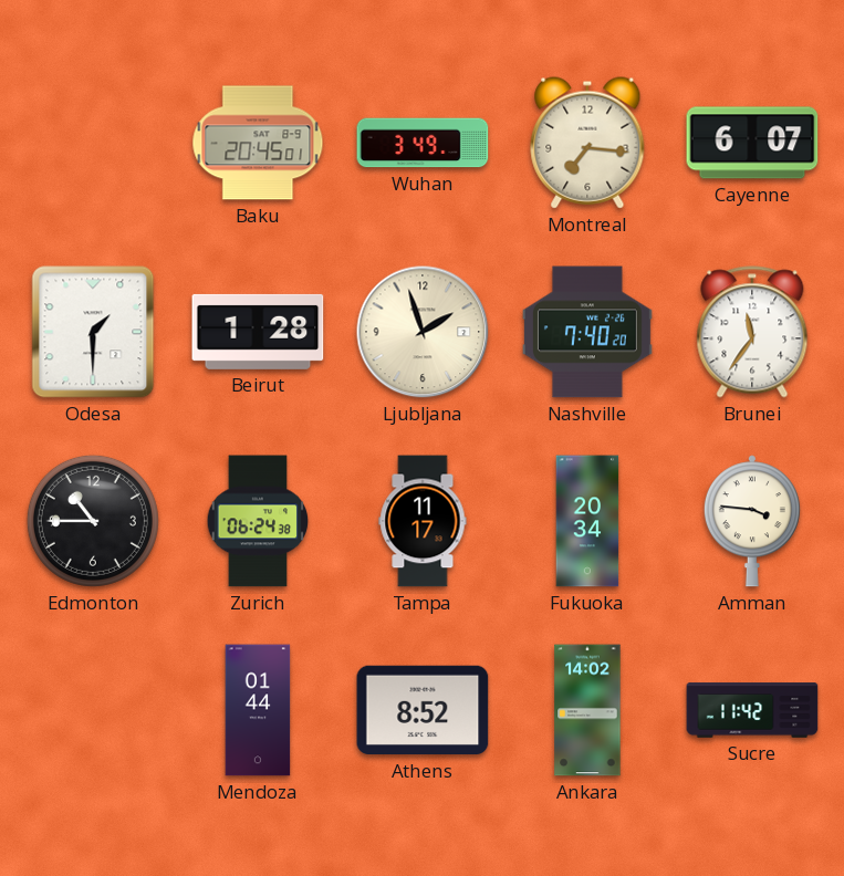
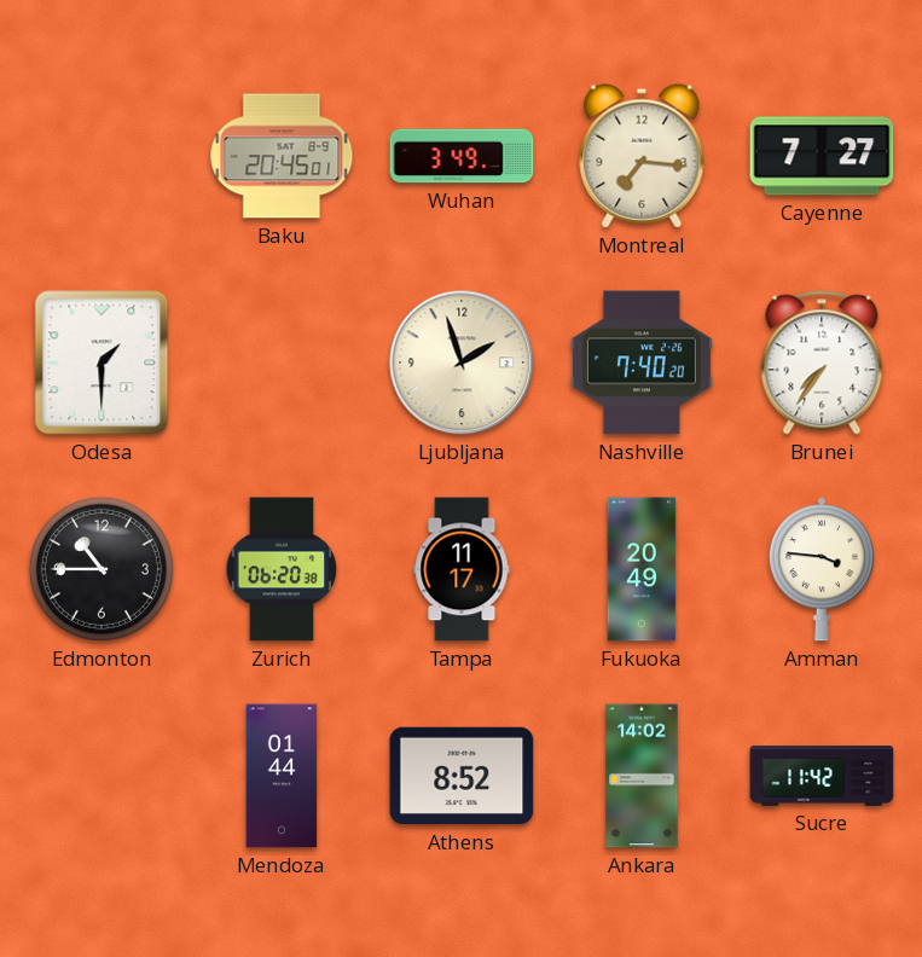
Cayenne: 6:07 -> 7:27 (822, 156)
Beirut: 1:28 -> none (258, 332)
Brunei: 11:36 -> 7:36 (822, 362)
Zurich: 06:24 -> 06:20 (282, 569)
Fukuoka: 20:34 -> 20:49 (642, 569)
